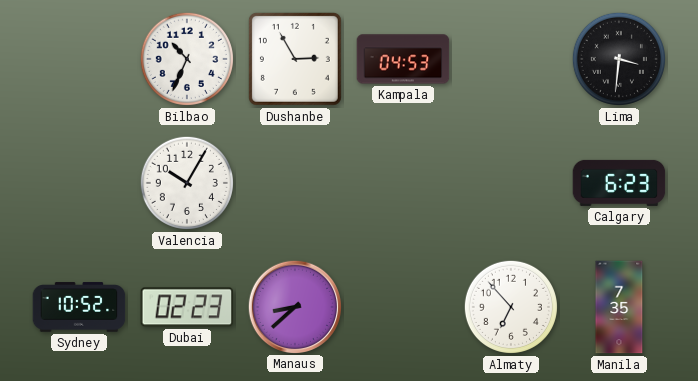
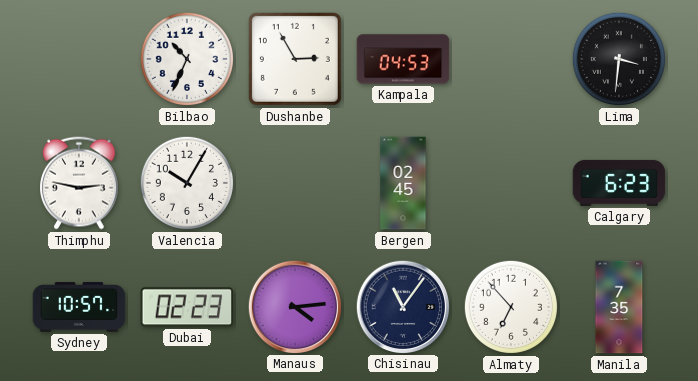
Thimphu: none -> 2:47 (80, 183)
Bergen: none -> 02:45 (403, 183)
Sydney: 10:52 -> 10:57 (79, 307)
Manaus: 8:38 -> 4:14 (294, 306)
Chisinau: none -> 11:06 (402, 306)
